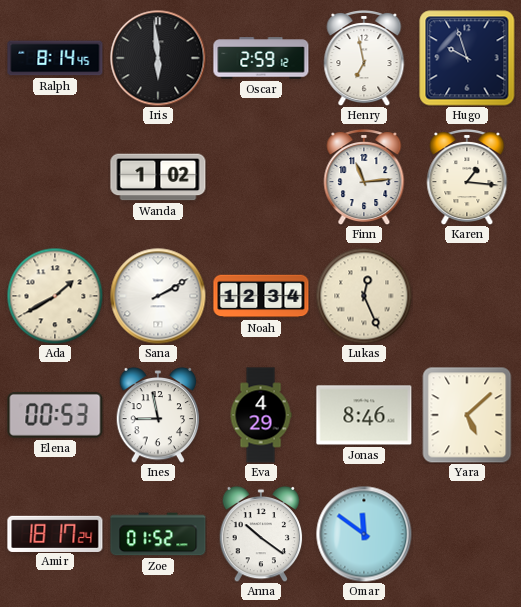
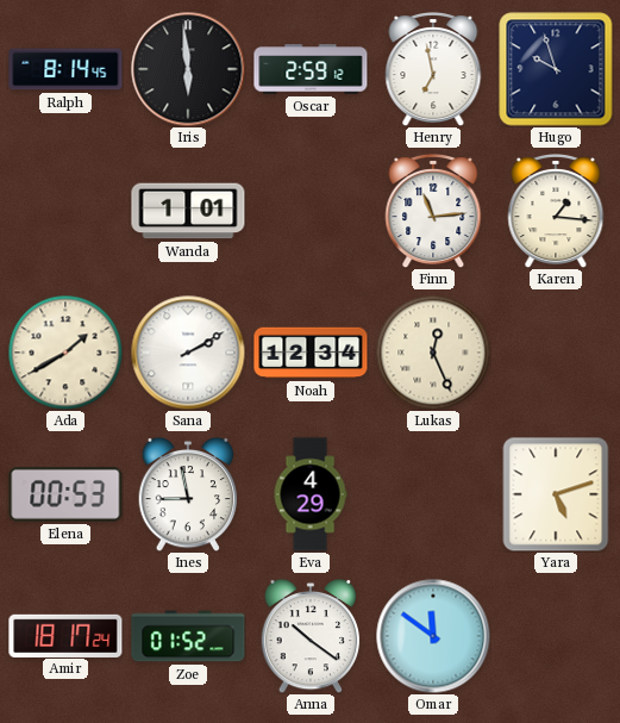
Wanda: 1:02 -> 1:01 (188, 211)
Jonas: 8:46 -> none (364, 415)
Yara: 5:08 -> 5:12 (556, 494)
